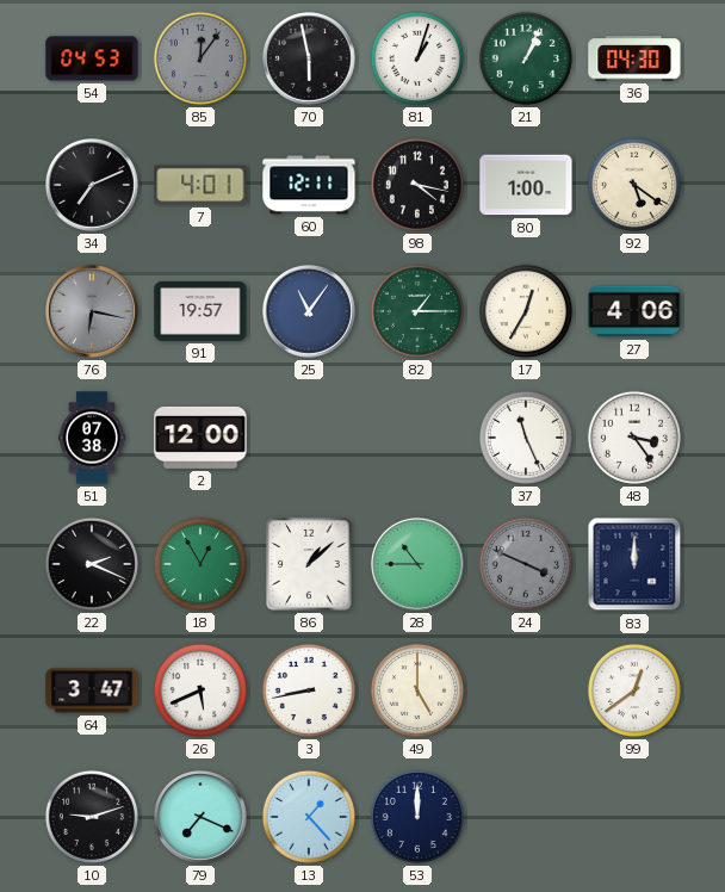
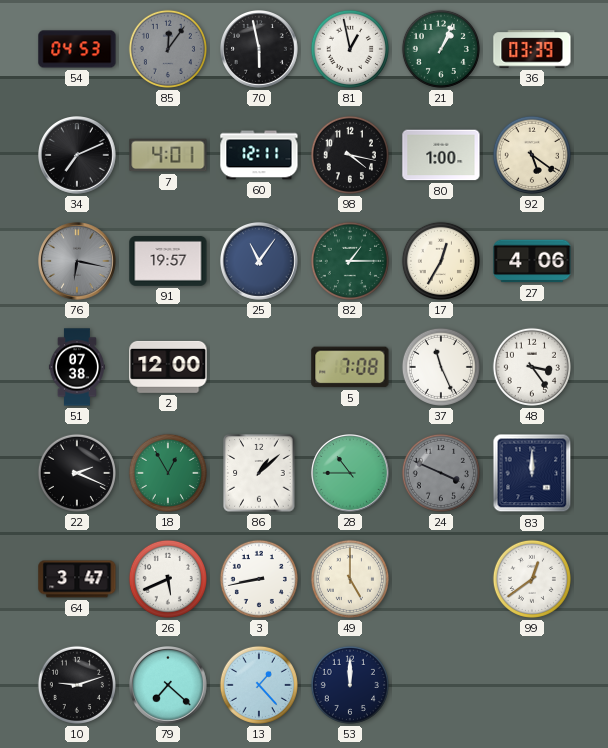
81: 1:03 -> 12:58 (350, 49)
36: 04:30 -> 03:39 (532, 49)
5: none -> 7:08 (350, 367)
79: 7:19 -> 7:22 (169, 686)
